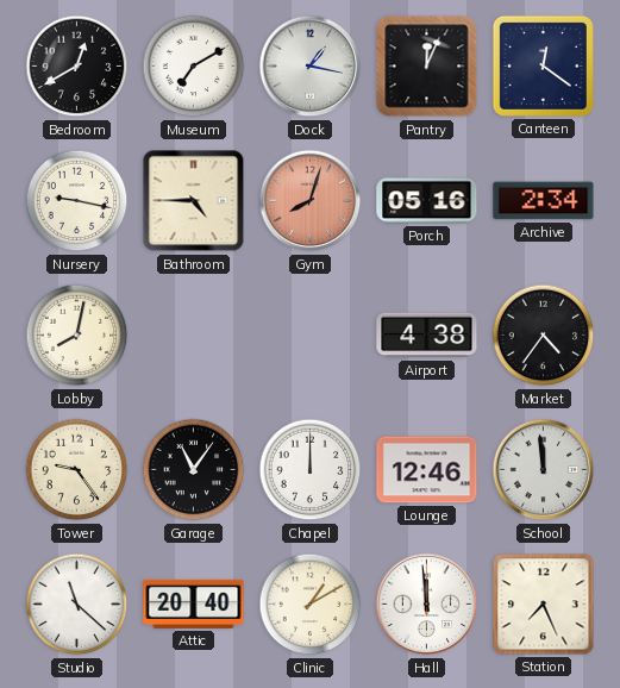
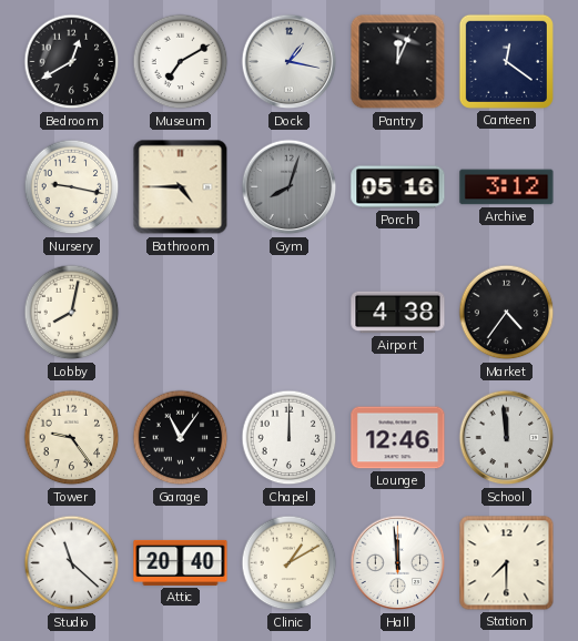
Gym dial: salmon -> grey (290, 187)
Archive: 2:34 -> 3:12 (507, 187)
Station: 7:26 -> 7:30 (507, 563)
